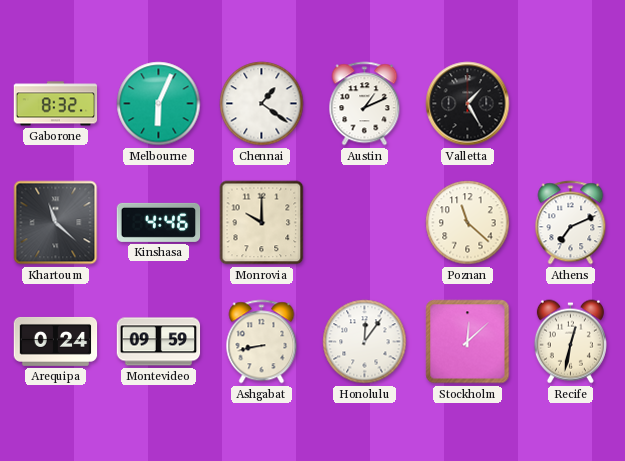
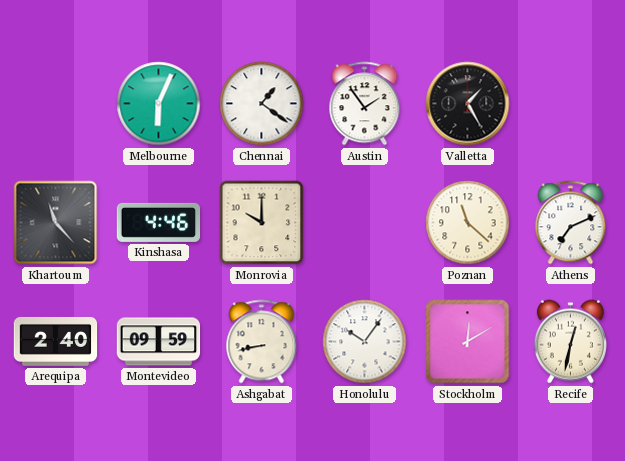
Gaborone: 8:32 -> none (56, 104)
Austin: 1:11 -> 1:54 (365, 104)
Khartoum: 11:22 -> 11:23 (56, 223)
Arequipa: 0:24 -> 2:40 (56, 341)
Honolulu: 12:06 -> 10:06 (365, 342)
Stockholm: 12:08 -> 12:10 (468, 342)
